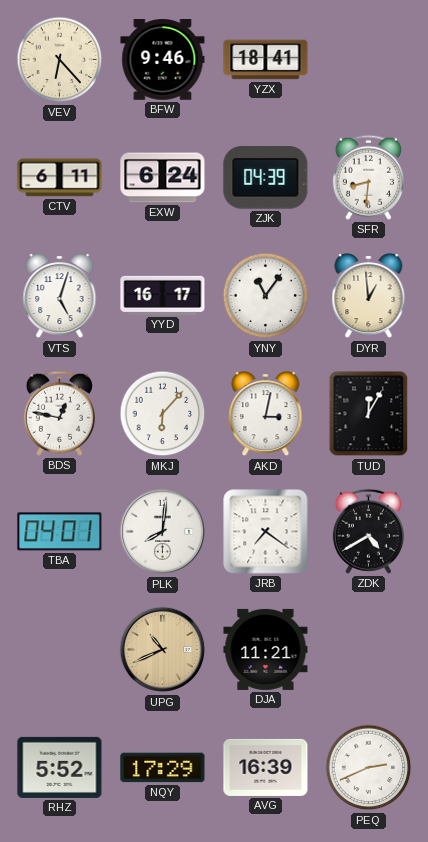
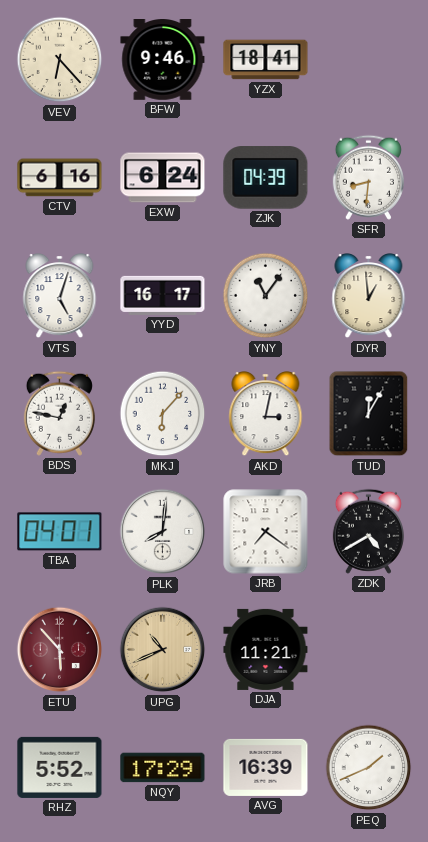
CTV: 6:11 -> 6:16 (60, 178)
ETU: none -> 5:53 (60, 650)
PEQ: 2:41 -> 1:41 (369, 768)
